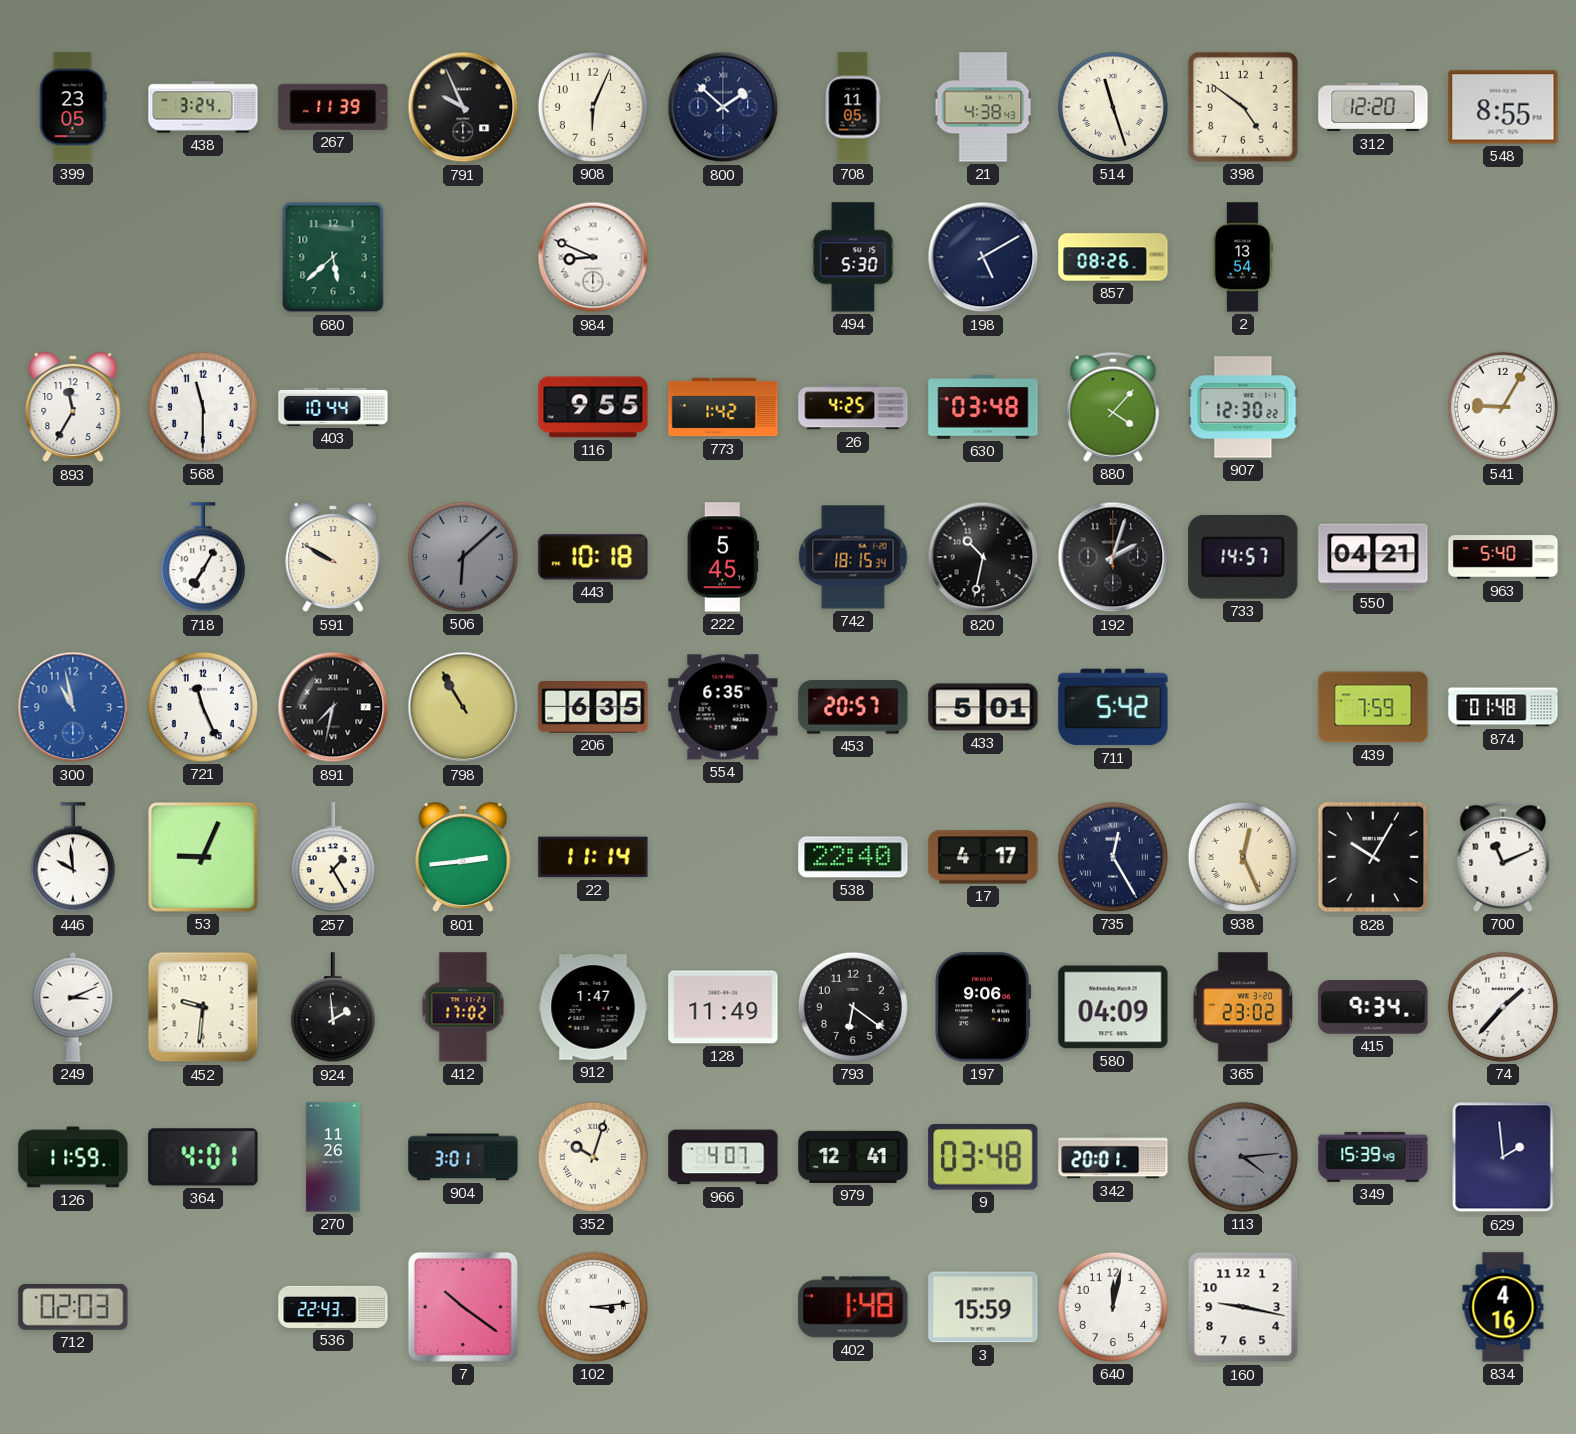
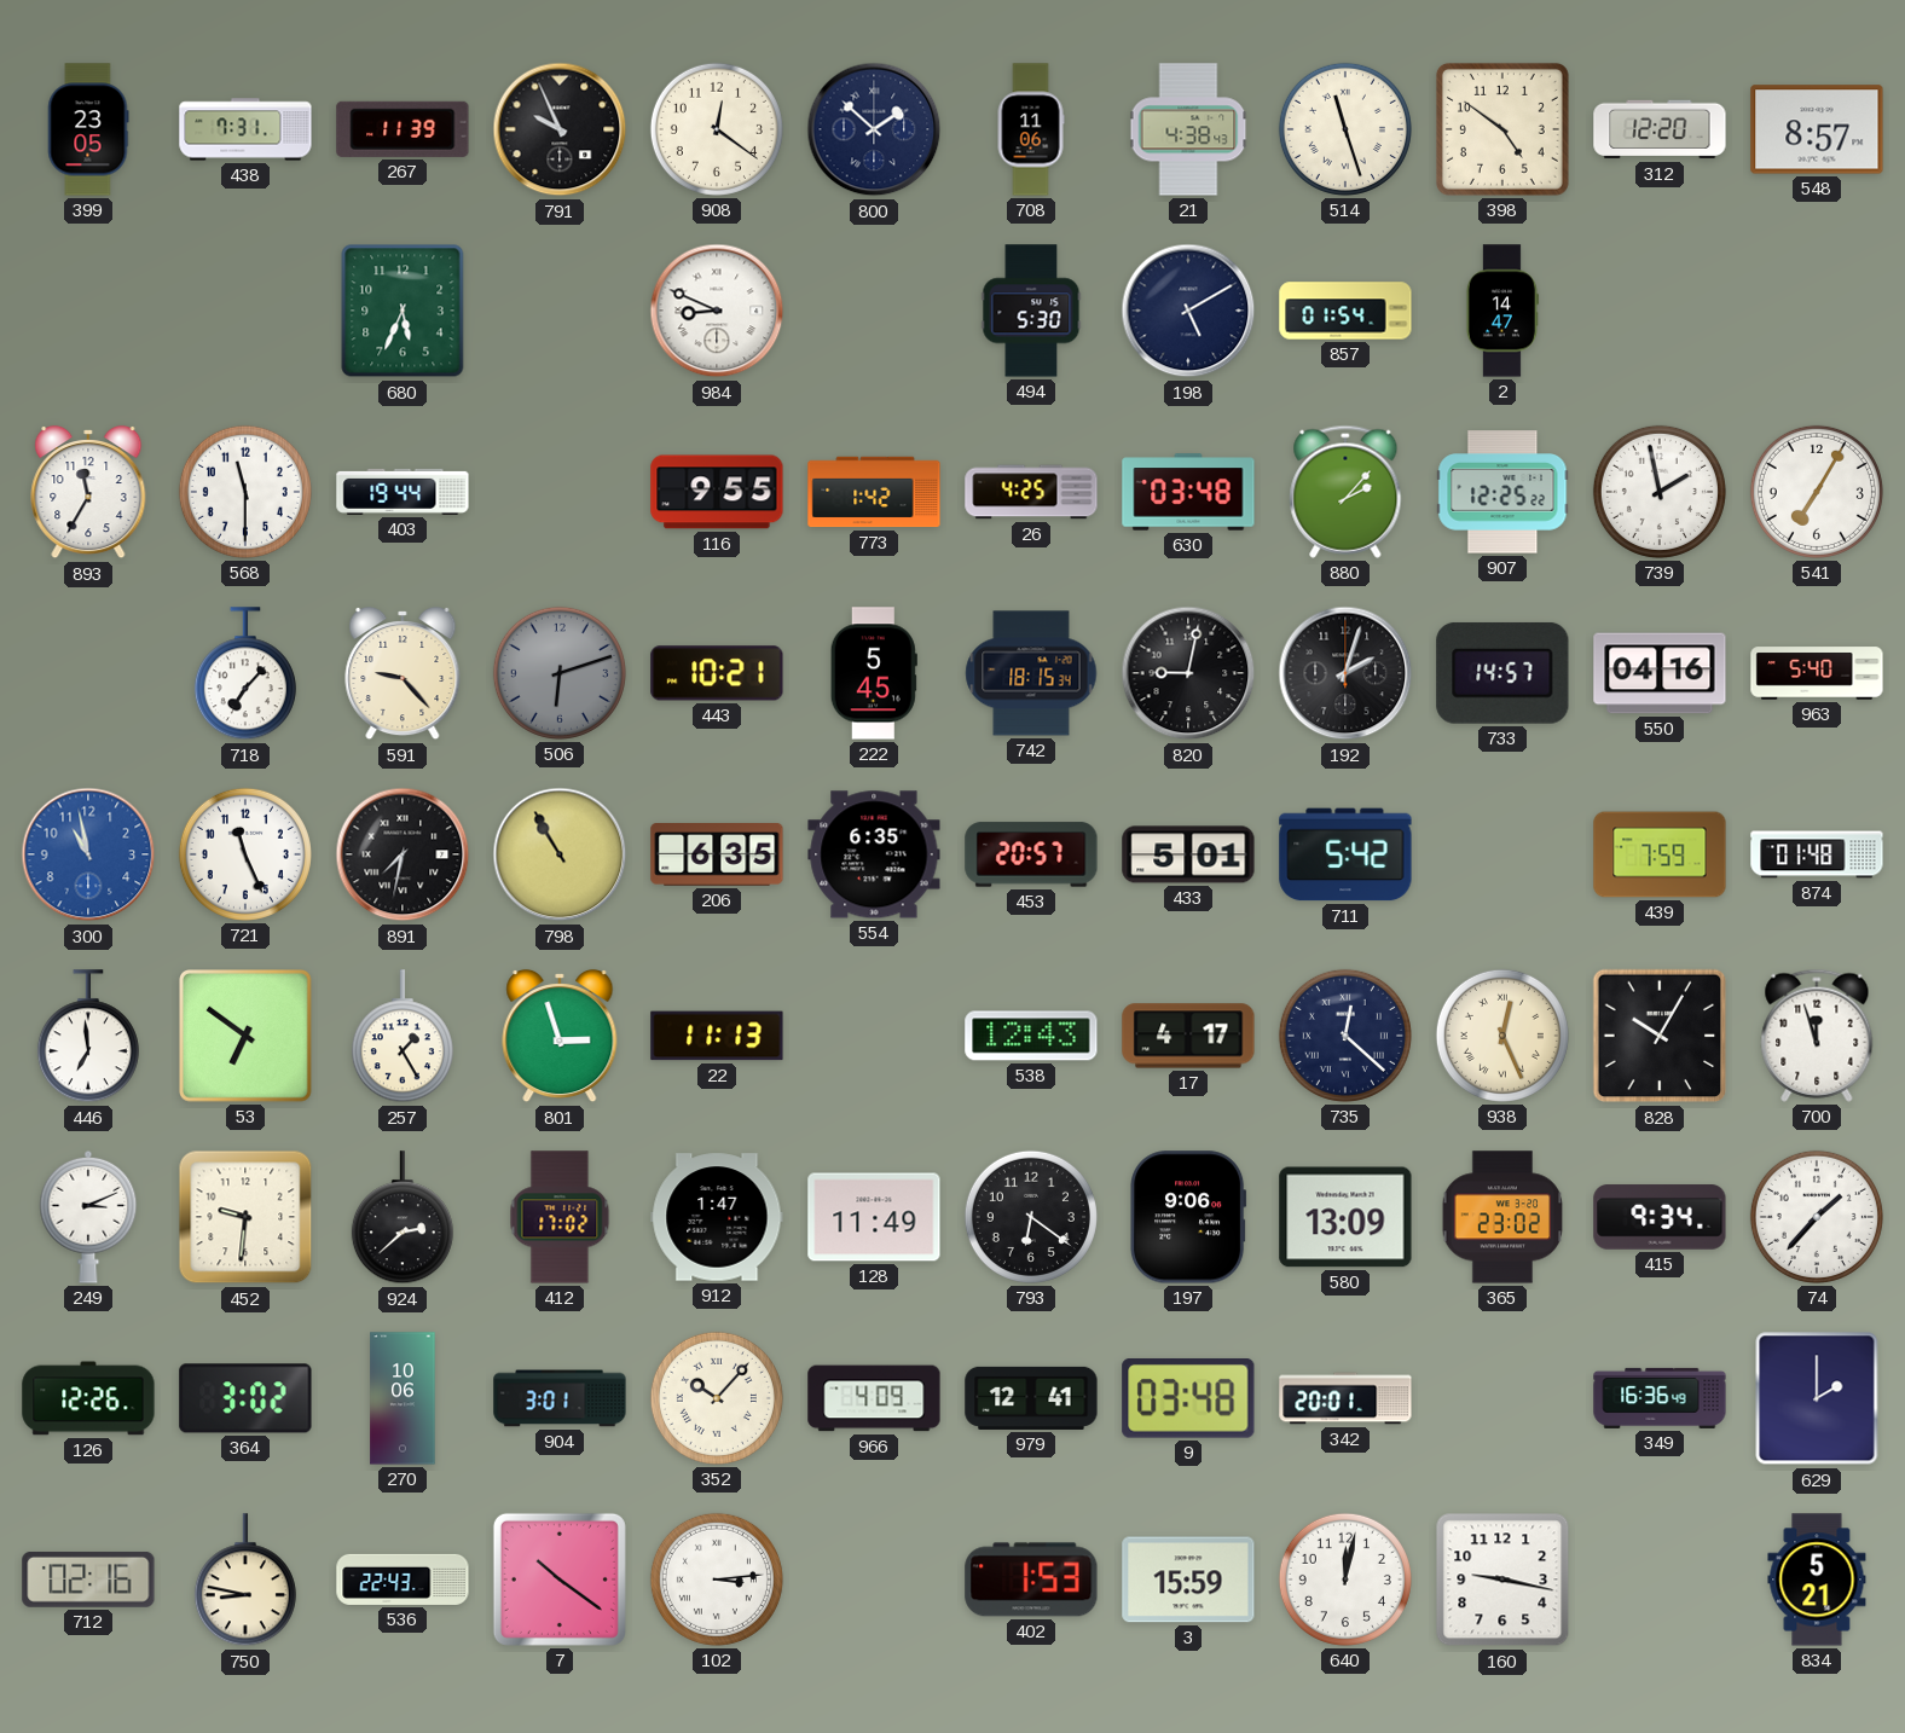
438: 3:24 -> 7:31 (245, 129)
908: 6:04 -> 12:21 (717, 129)
708: 11:05 -> 11:06 (1031, 129)
548: 8:55 -> 8:57 (1817, 129)
680: 5:38 -> 5:34 (403, 311)
857: 08:26 -> 01:54 (1345, 311)
2: 13:54 -> 14:47 (1502, 311)
403: 10:44 -> 19:44 (403, 492)
880: 4:07 -> 2:07 (1345, 492)
907: 12:30 -> 12:25 (1502, 492)
739: none -> 1:58 (1660, 492)
541: 9:05 -> 7:05 (1817, 492)
718: 7:05 -> 7:07 (245, 674)
591: 9:50 -> 9:23 (403, 673)
506: 6:08 -> 6:12 (560, 673)
443: 10:18 -> 10:21 (717, 673)
820: 10:32 -> 9:02 (1188, 673)
550: 04:21 -> 04:16 (1660, 673)
446: 9:59 -> 6:59 (88, 1037)
53: 9:04 -> 6:51 (247, 1037)
801: 2:44 -> 2:57 (560, 1036)
22: 11:14 -> 11:13 (717, 1036)
538: 22:40 -> 12:43 (1031, 1036)
735: 12:25 -> 12:22 (1345, 1036)
700: 11:11 -> 11:57 (1817, 1036)
924: 1:59 -> 2:38 (403, 1218)
580: 04:09 -> 13:09 (1345, 1217)
126: 11:59 -> 12:26 (88, 1398)
364: 4:01 -> 3:02 (245, 1398)
270: 11:26 -> 10:06 (403, 1398)
352: 10:03 -> 10:07 (717, 1398)
966: 4:07 -> 4:09 (874, 1398)
113: 4:14 -> none (1243, 1157)
349: 15:39 -> 16:36 (1660, 1398)
629: 1:59 -> 2:00 (1817, 1398)
712: 02:03 -> 02:16 (88, 1580)
750: none -> 8:47 (245, 1581)
402: 1:48 -> 1:53 (1031, 1580)
834: 4:16 -> 5:21 (1817, 1580)
